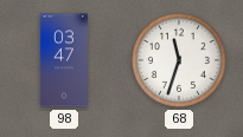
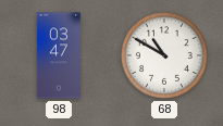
68: 11:33 -> 10:50 (164, 55)
